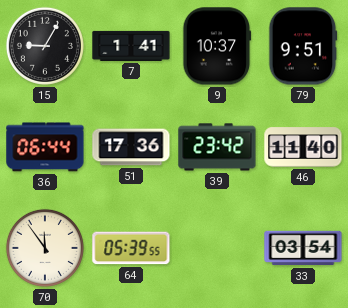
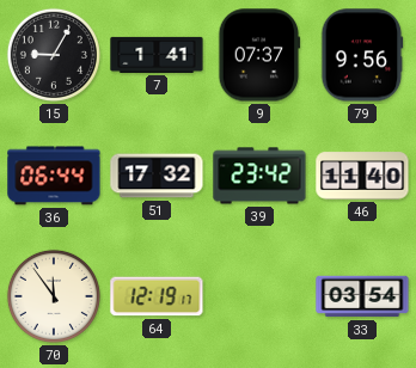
9: 10:37 -> 07:37 (259, 55)
79: 9:51 -> 9:56 (362, 55)
51: 17:36 -> 17:32 (157, 176)
64: 05:39 -> 12:19 (157, 296)
